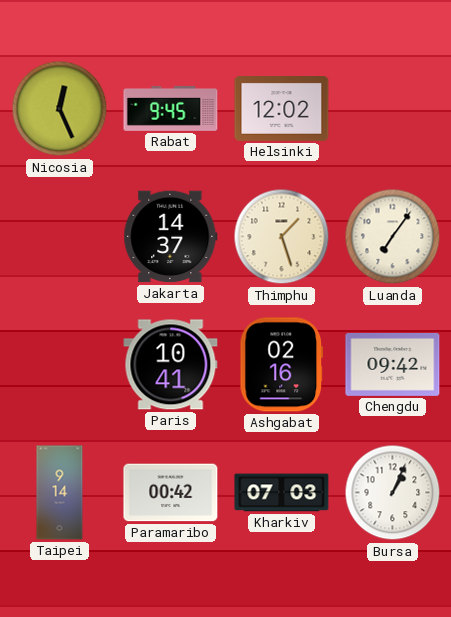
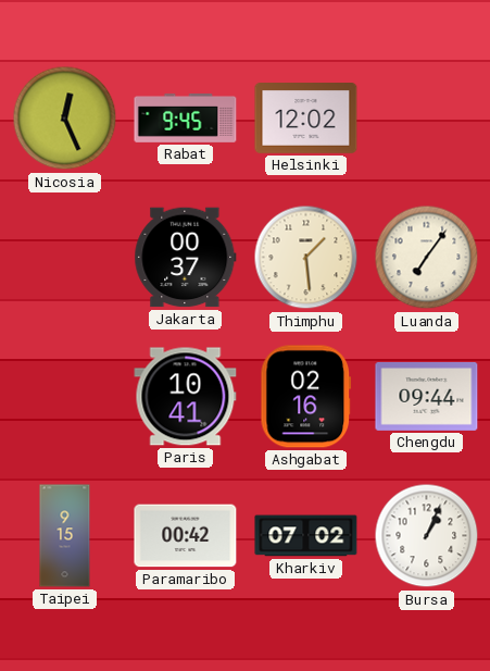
Jakarta: 14:37 -> 00:37 (186, 258)
Thimphu: 1:27 -> 1:29 (306, 258)
Chengdu: 09:42 -> 09:44 (427, 396)
Taipei: 9:14 -> 9:15 (65, 536)
Kharkiv: 07:03 -> 07:02 (306, 536)
